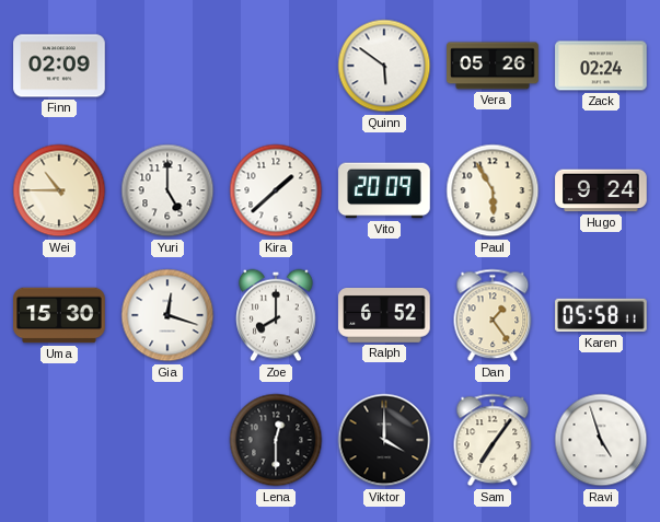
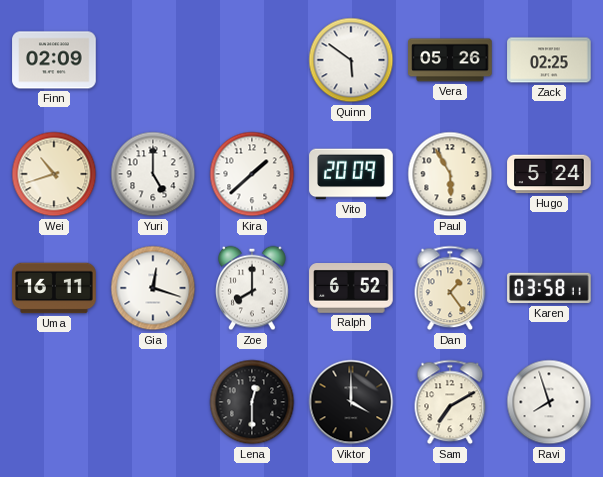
Zack: 02:24 -> 02:25 (549, 60)
Wei: 10:45 -> 10:42 (54, 174)
Hugo: 9:24 -> 5:24 (549, 174)
Uma: 15:30 -> 16:11 (54, 288)
Karen: 05:58 -> 03:58 (549, 288)
Sam: 7:06 -> 7:10 (450, 402)
Ravi: 4:57 -> 7:57 (549, 402)
